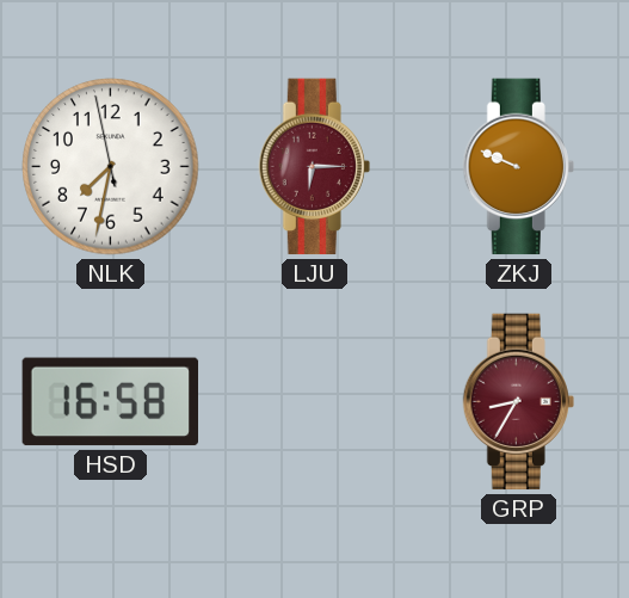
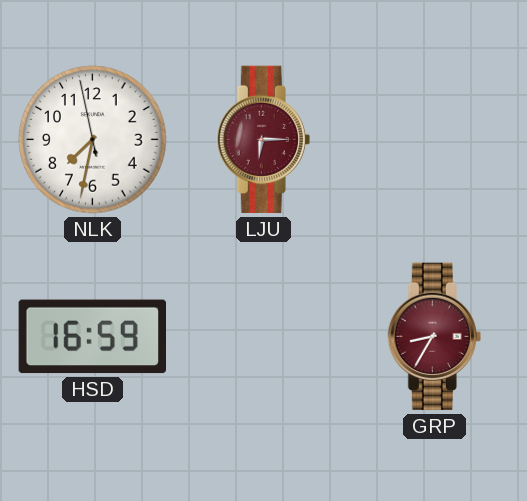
ZKJ: 9:49 -> none (518, 167)
HSD: 16:58 -> 16:59 (92, 337)
